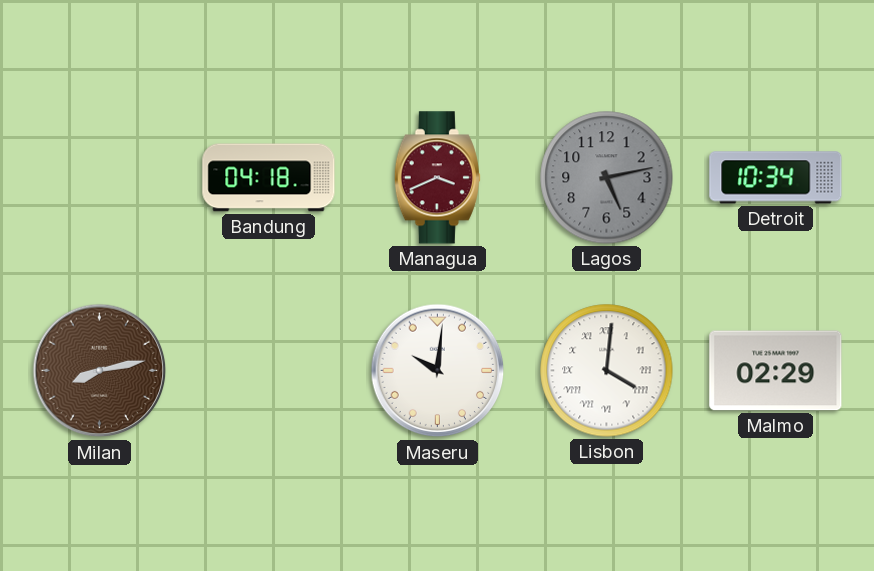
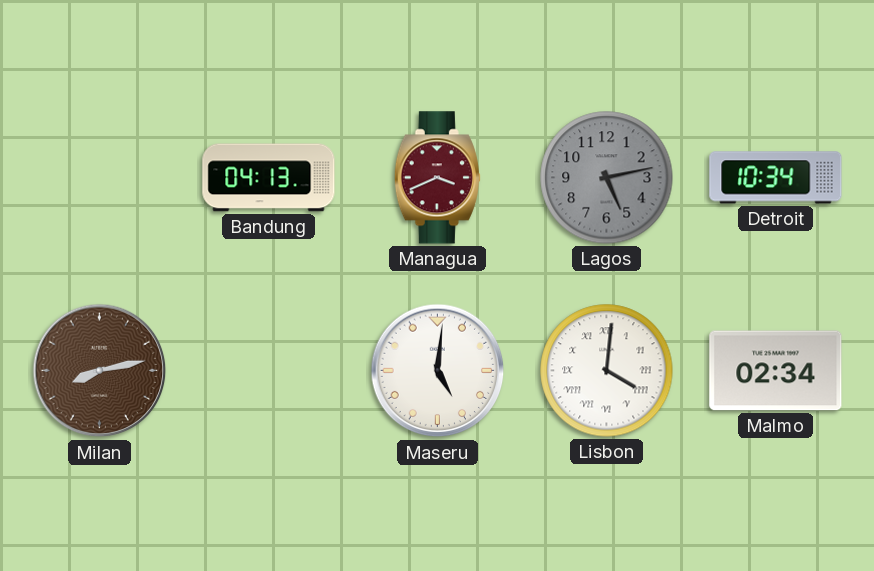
Bandung: 04:18 -> 04:13 (269, 178)
Maseru: 10:01 -> 5:01 (438, 371)
Malmo: 02:29 -> 02:34 (776, 371)
